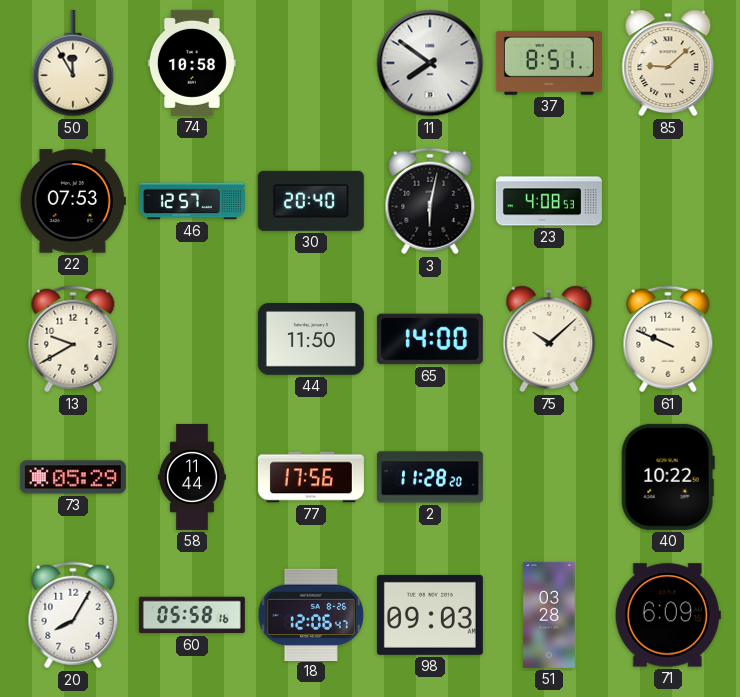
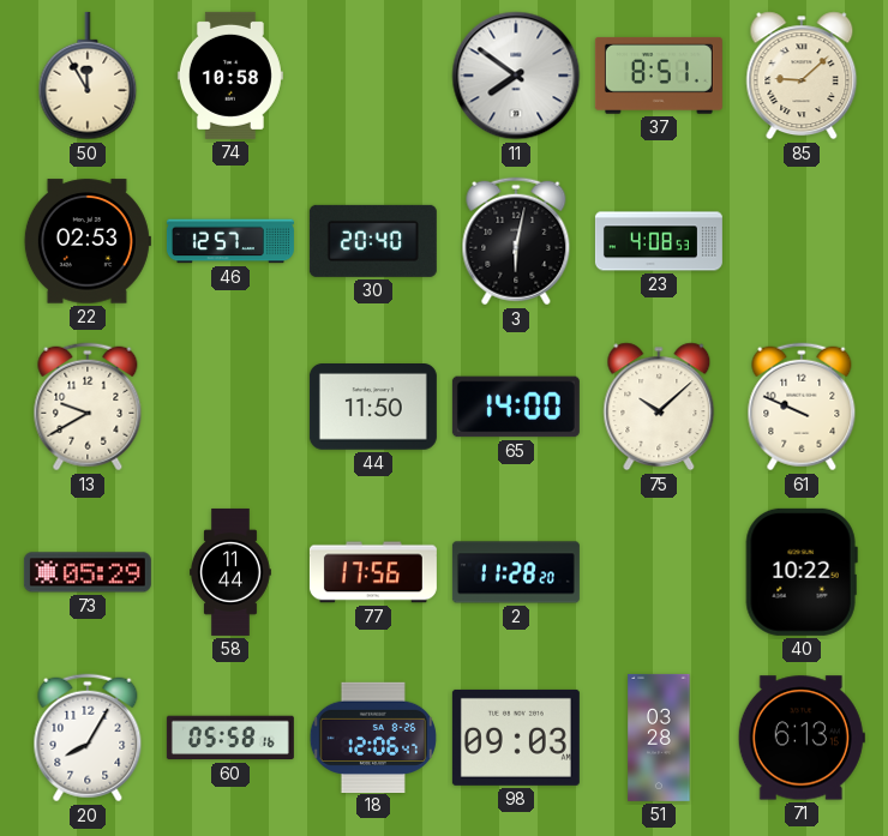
22: 07:53 -> 02:53 (88, 241)
71: 6:09 -> 6:13 (802, 738)
